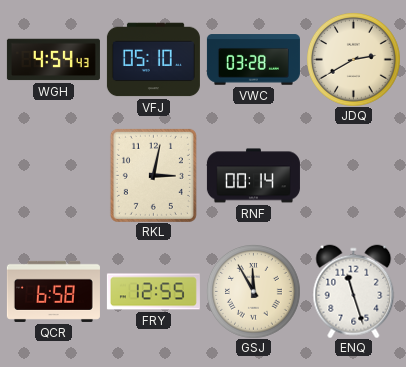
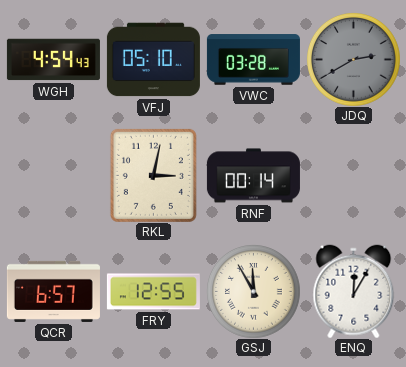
JDQ dial: cream -> grey (354, 60)
QCR: 6:58 -> 6:57 (53, 291)
ENQ: 11:27 -> 12:05 (354, 291)
